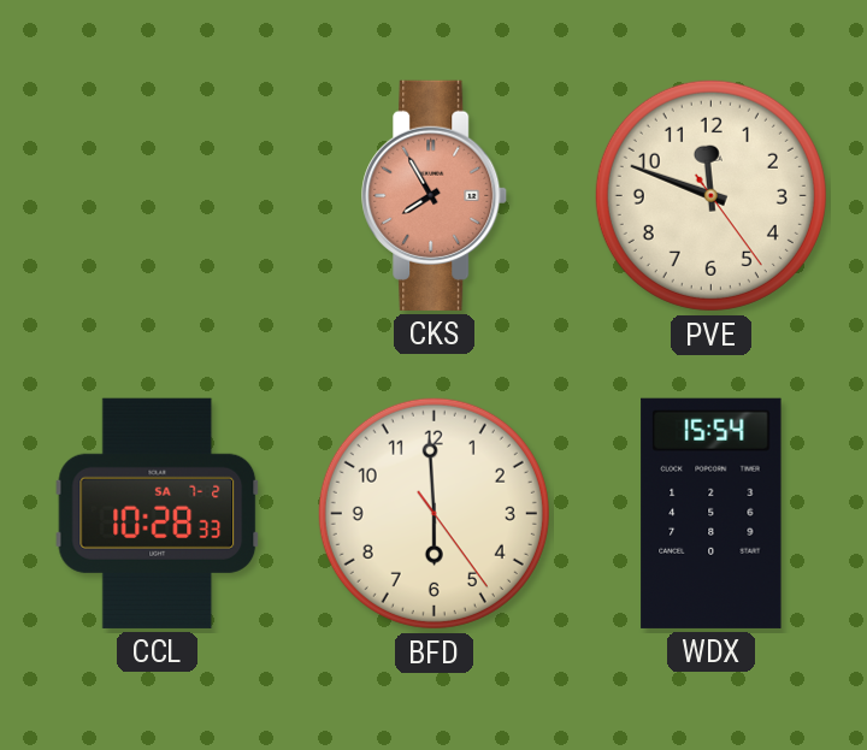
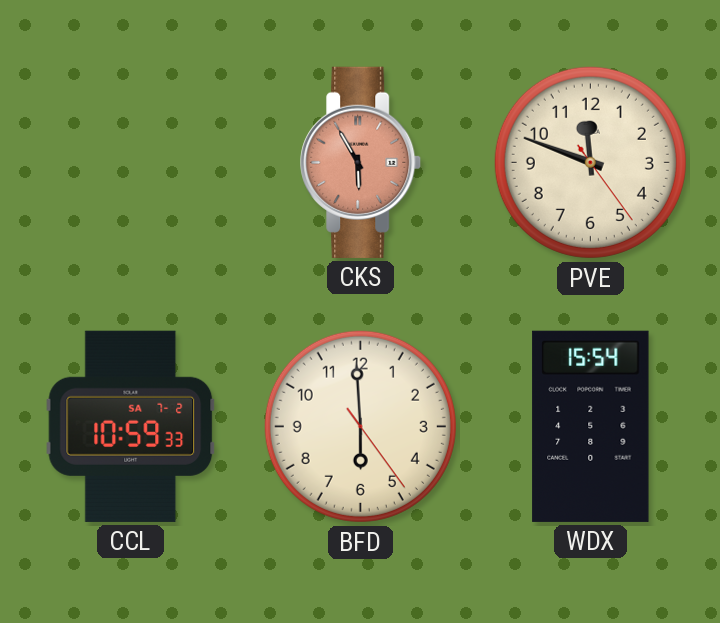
CKS: 7:55 -> 5:55 (361, 162)
CCL: 10:28 -> 10:59 (131, 426)
